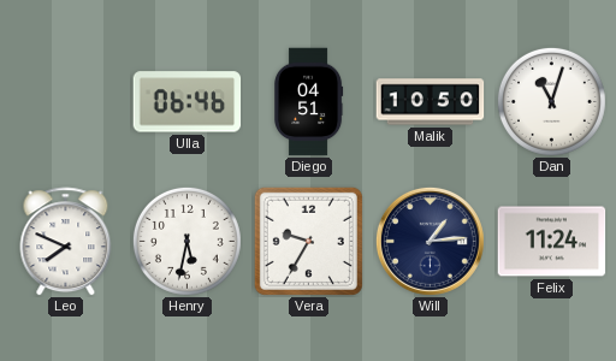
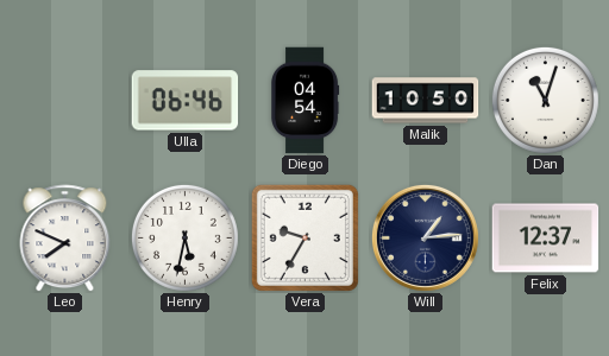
Diego: 04:51 -> 04:54 (306, 101)
Felix: 11:24 -> 12:37 (546, 239)
